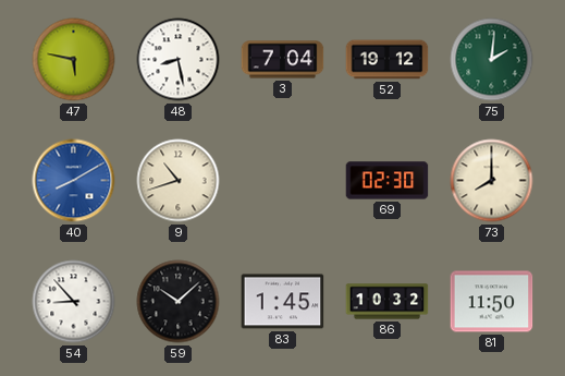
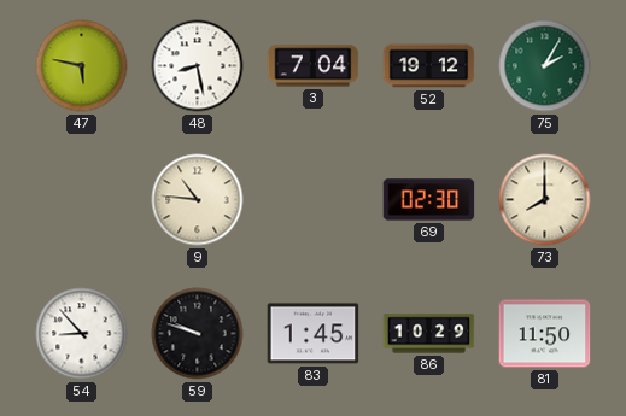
75: 2:01 -> 2:05 (545, 66)
40: 8:10 -> none (74, 181)
9: 10:42 -> 10:46 (198, 200)
59: 10:08 -> 9:48 (198, 334)
86: 10:32 -> 10:29 (429, 334)
